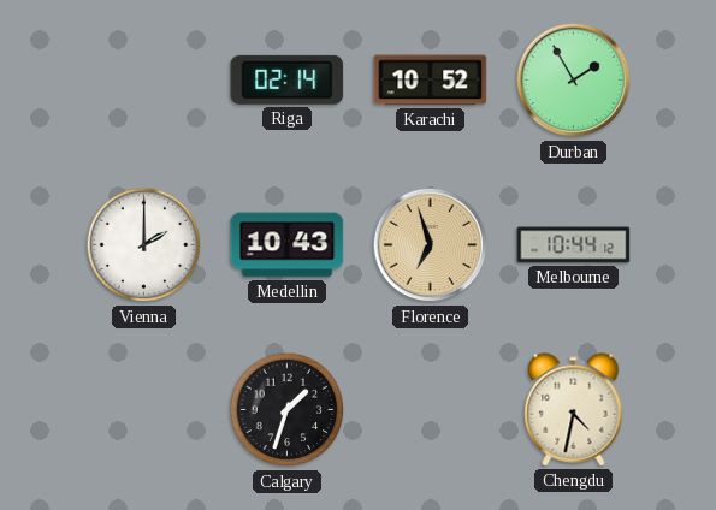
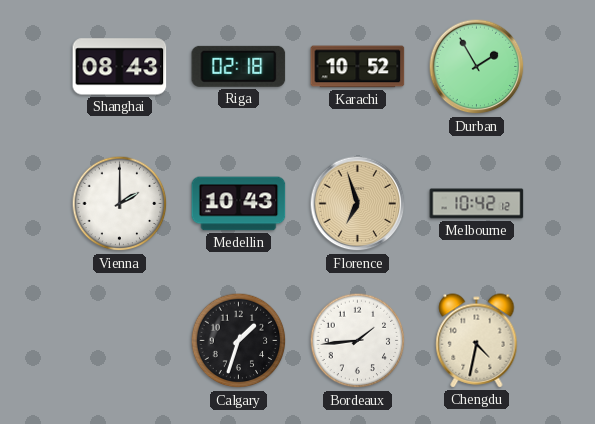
Shanghai: none -> 08:43 (120, 67)
Riga: 02:14 -> 02:18 (239, 66)
Melbourne: 10:44 -> 10:42 (477, 204)
Bordeaux: none -> 1:44 (358, 341)
